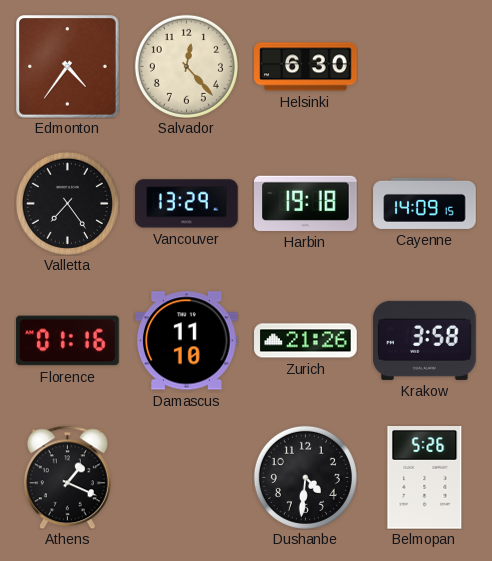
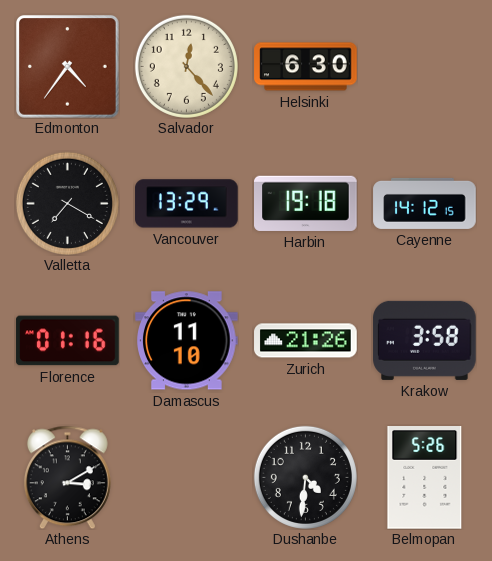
Valletta: 7:24 -> 7:20 (67, 203)
Cayenne: 14:09 -> 14:12 (425, 203)
Athens: 1:19 -> 3:10 (67, 477)
